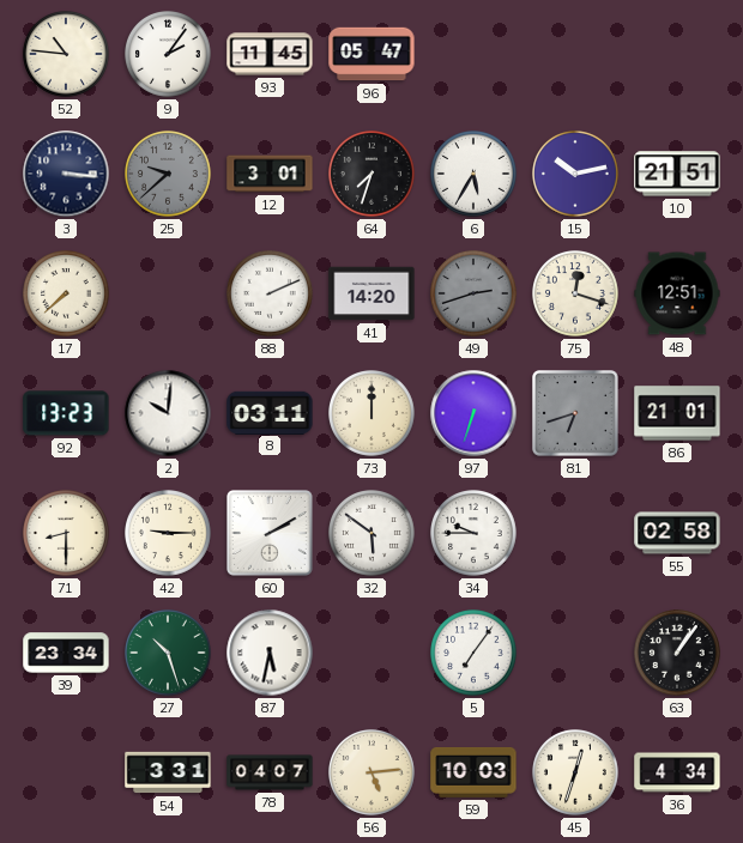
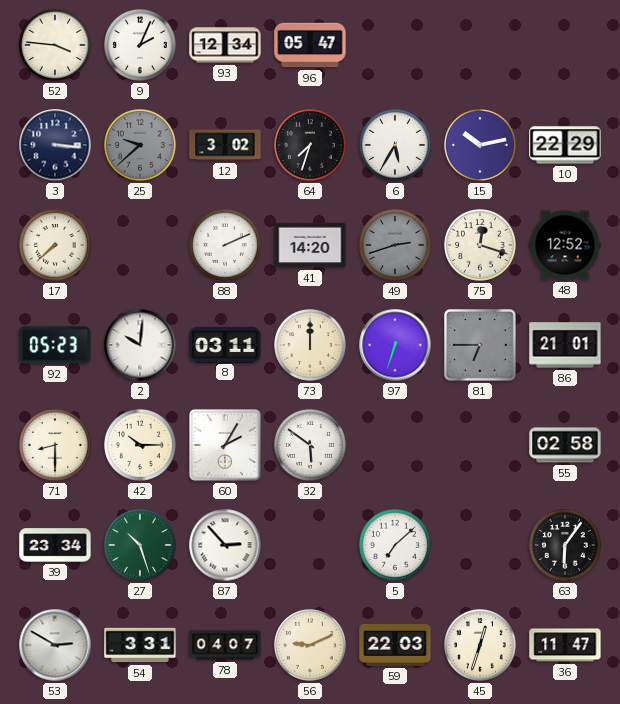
52: 10:46 -> 3:46 (56, 46)
9: 2:06 -> 2:04 (141, 46)
93: 11:45 -> 12:34 (225, 45)
12: 3:01 -> 3:02 (225, 145)
10: 21:51 -> 22:29 (565, 145)
48: 12:51 -> 12:52 (565, 245)
92: 13:23 -> 05:23 (55, 345)
81: 6:42 -> 6:45 (481, 346)
42: 9:15 -> 10:15 (141, 446)
60: 2:10 -> 2:05 (226, 446)
34: 9:45 -> none (475, 534)
87: 5:32 -> 2:53 (225, 545)
5: 7:06 -> 7:08 (396, 546)
63: 1:06 -> 6:06 (566, 546)
53: none -> 2:50 (55, 645)
56: 5:14 -> 9:11 (311, 646)
59: 10:03 -> 22:03 (395, 645)
36: 4:34 -> 11:47 (565, 645)
